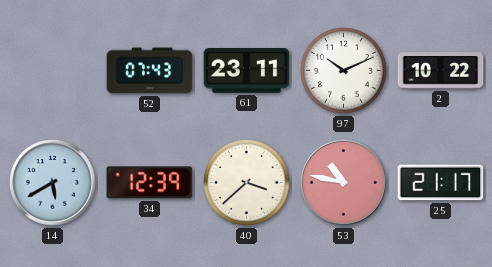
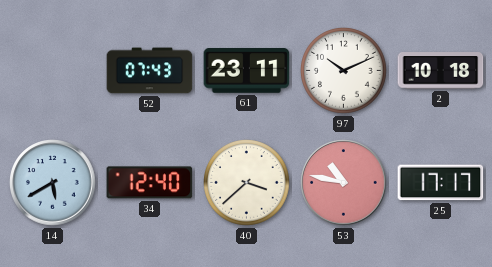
2: 10:22 -> 10:18 (441, 71)
34: 12:39 -> 12:40 (150, 183)
25: 21:17 -> 17:17 (441, 183)
